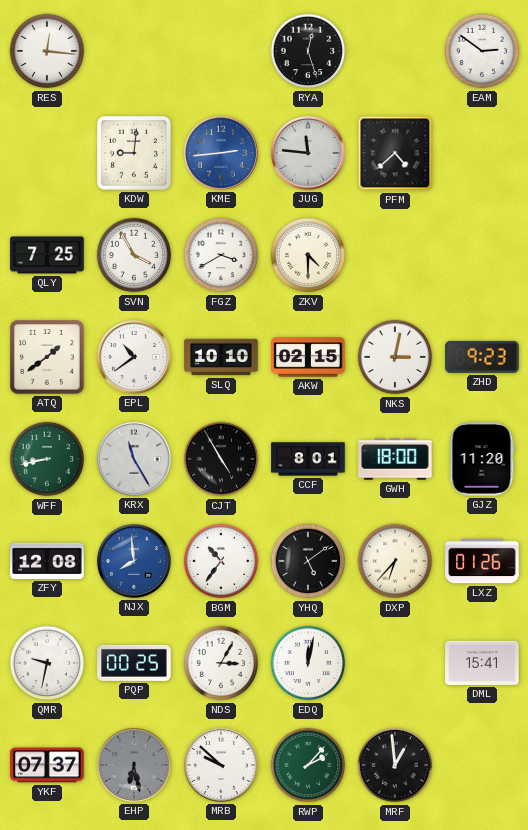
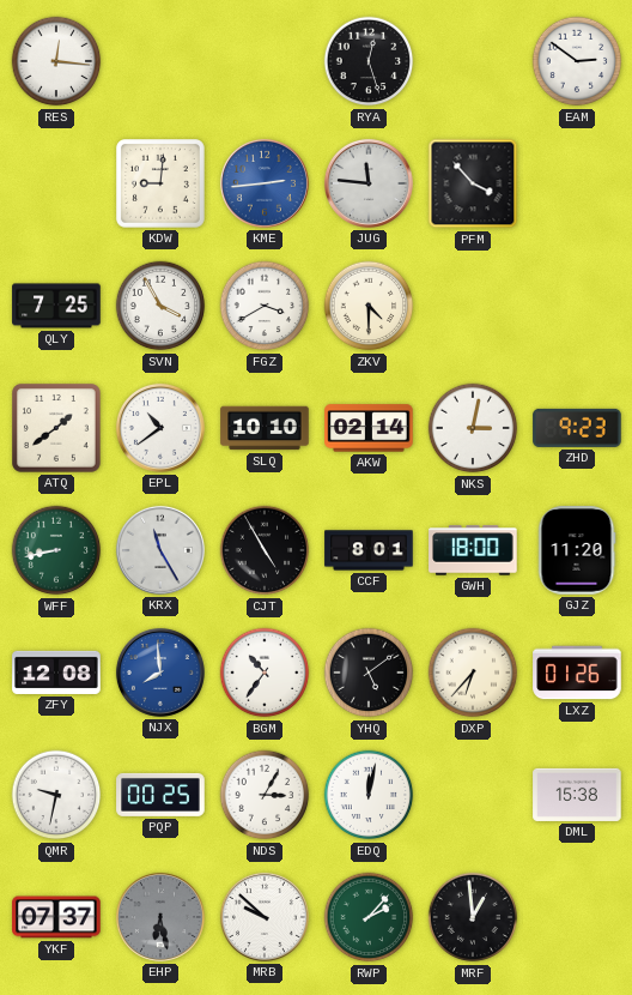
PFM: 4:38 -> 3:53 (473, 183)
AKW: 02:15 -> 02:14 (369, 428)
DML: 15:41 -> 15:38 (577, 795)
